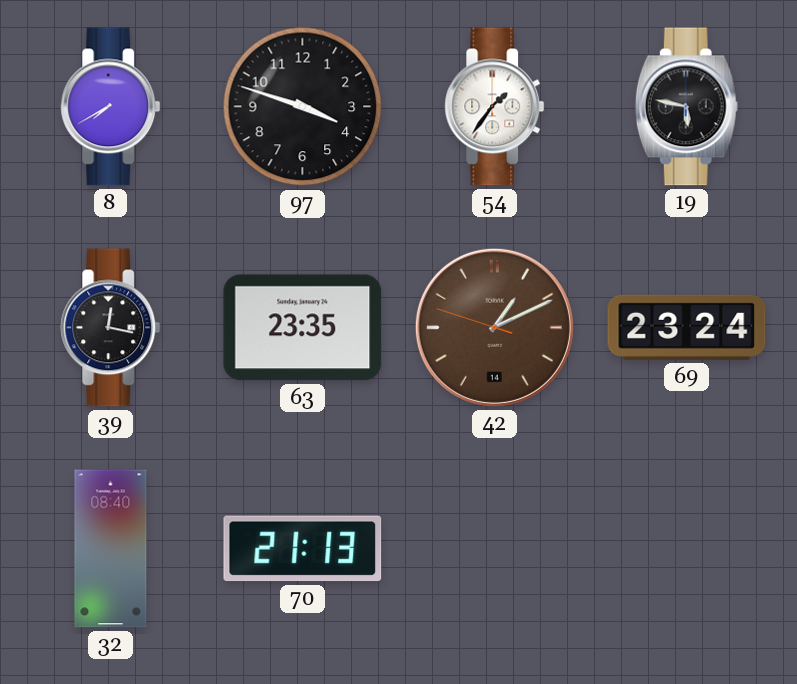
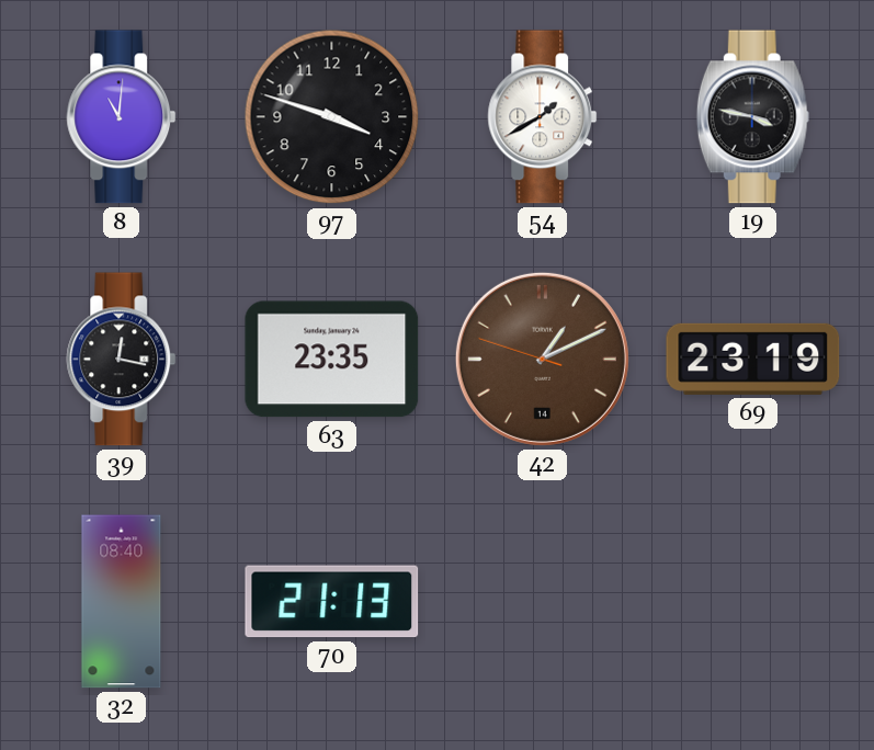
8: 7:40 -> 11:01 (122, 117)
54: 1:36 -> 1:40 (543, 117)
19: 5:47 -> 3:47 (752, 117)
69: 23:24 -> 23:19 (753, 359)
